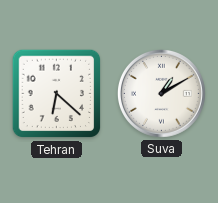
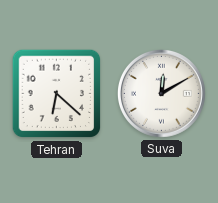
Suva: 1:10 -> 12:10 (161, 93)
